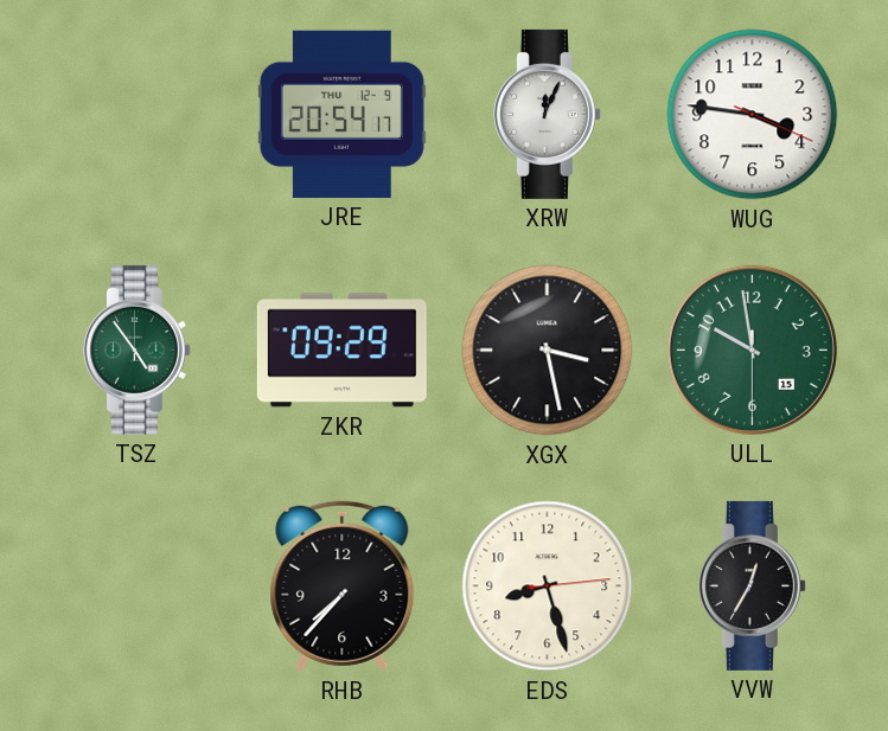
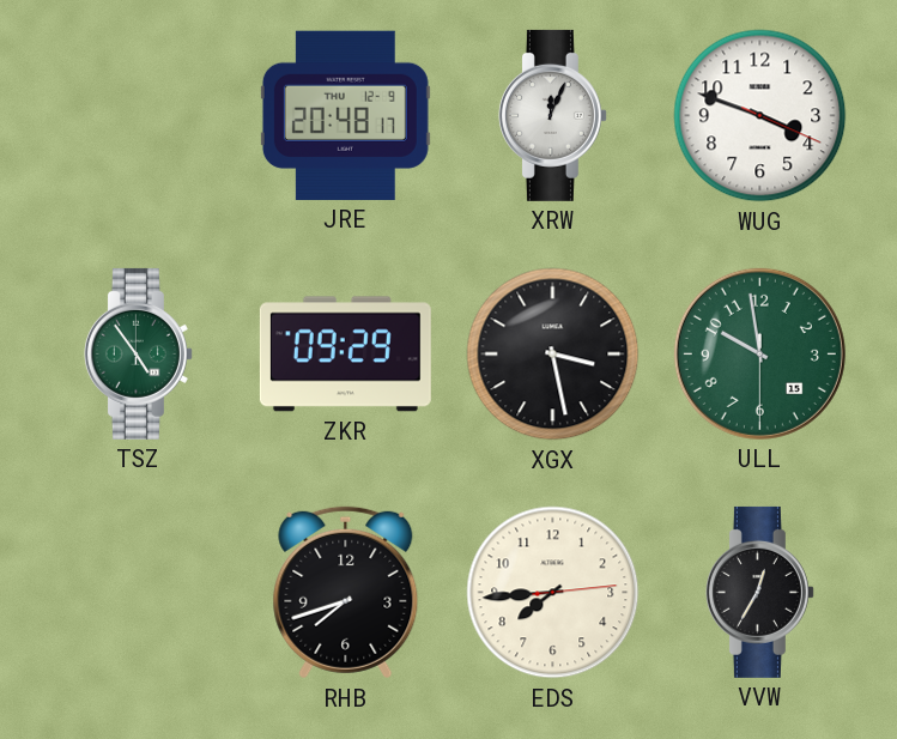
JRE: 20:54 -> 20:48 (345, 115)
WUG: 3:46 -> 3:48 (760, 116)
RHB: 7:37 -> 7:42 (346, 593)
EDS: 8:27 -> 7:44 (553, 593)
